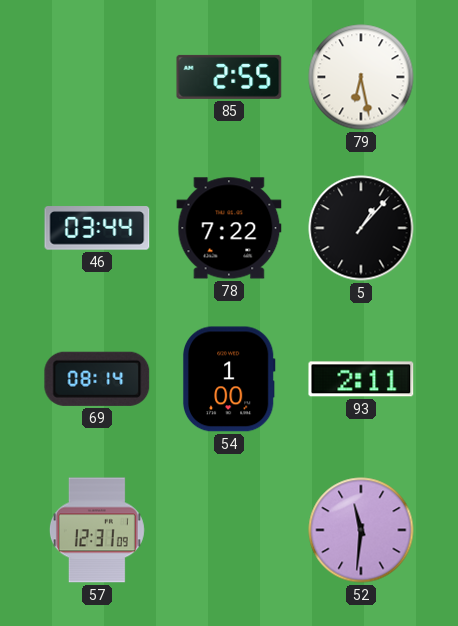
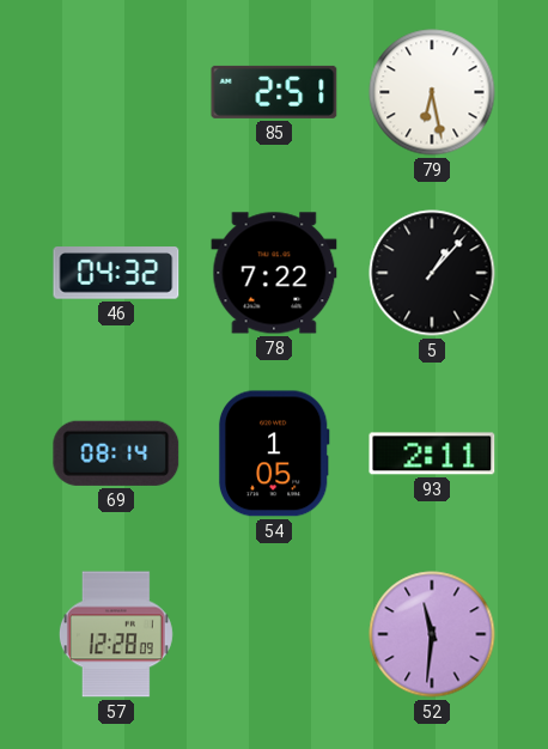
85: 2:55 -> 2:51 (274, 92)
46: 03:44 -> 04:32 (116, 273)
54: 1:00 -> 1:05 (274, 453)
57: 12:31 -> 12:28 (116, 634)
